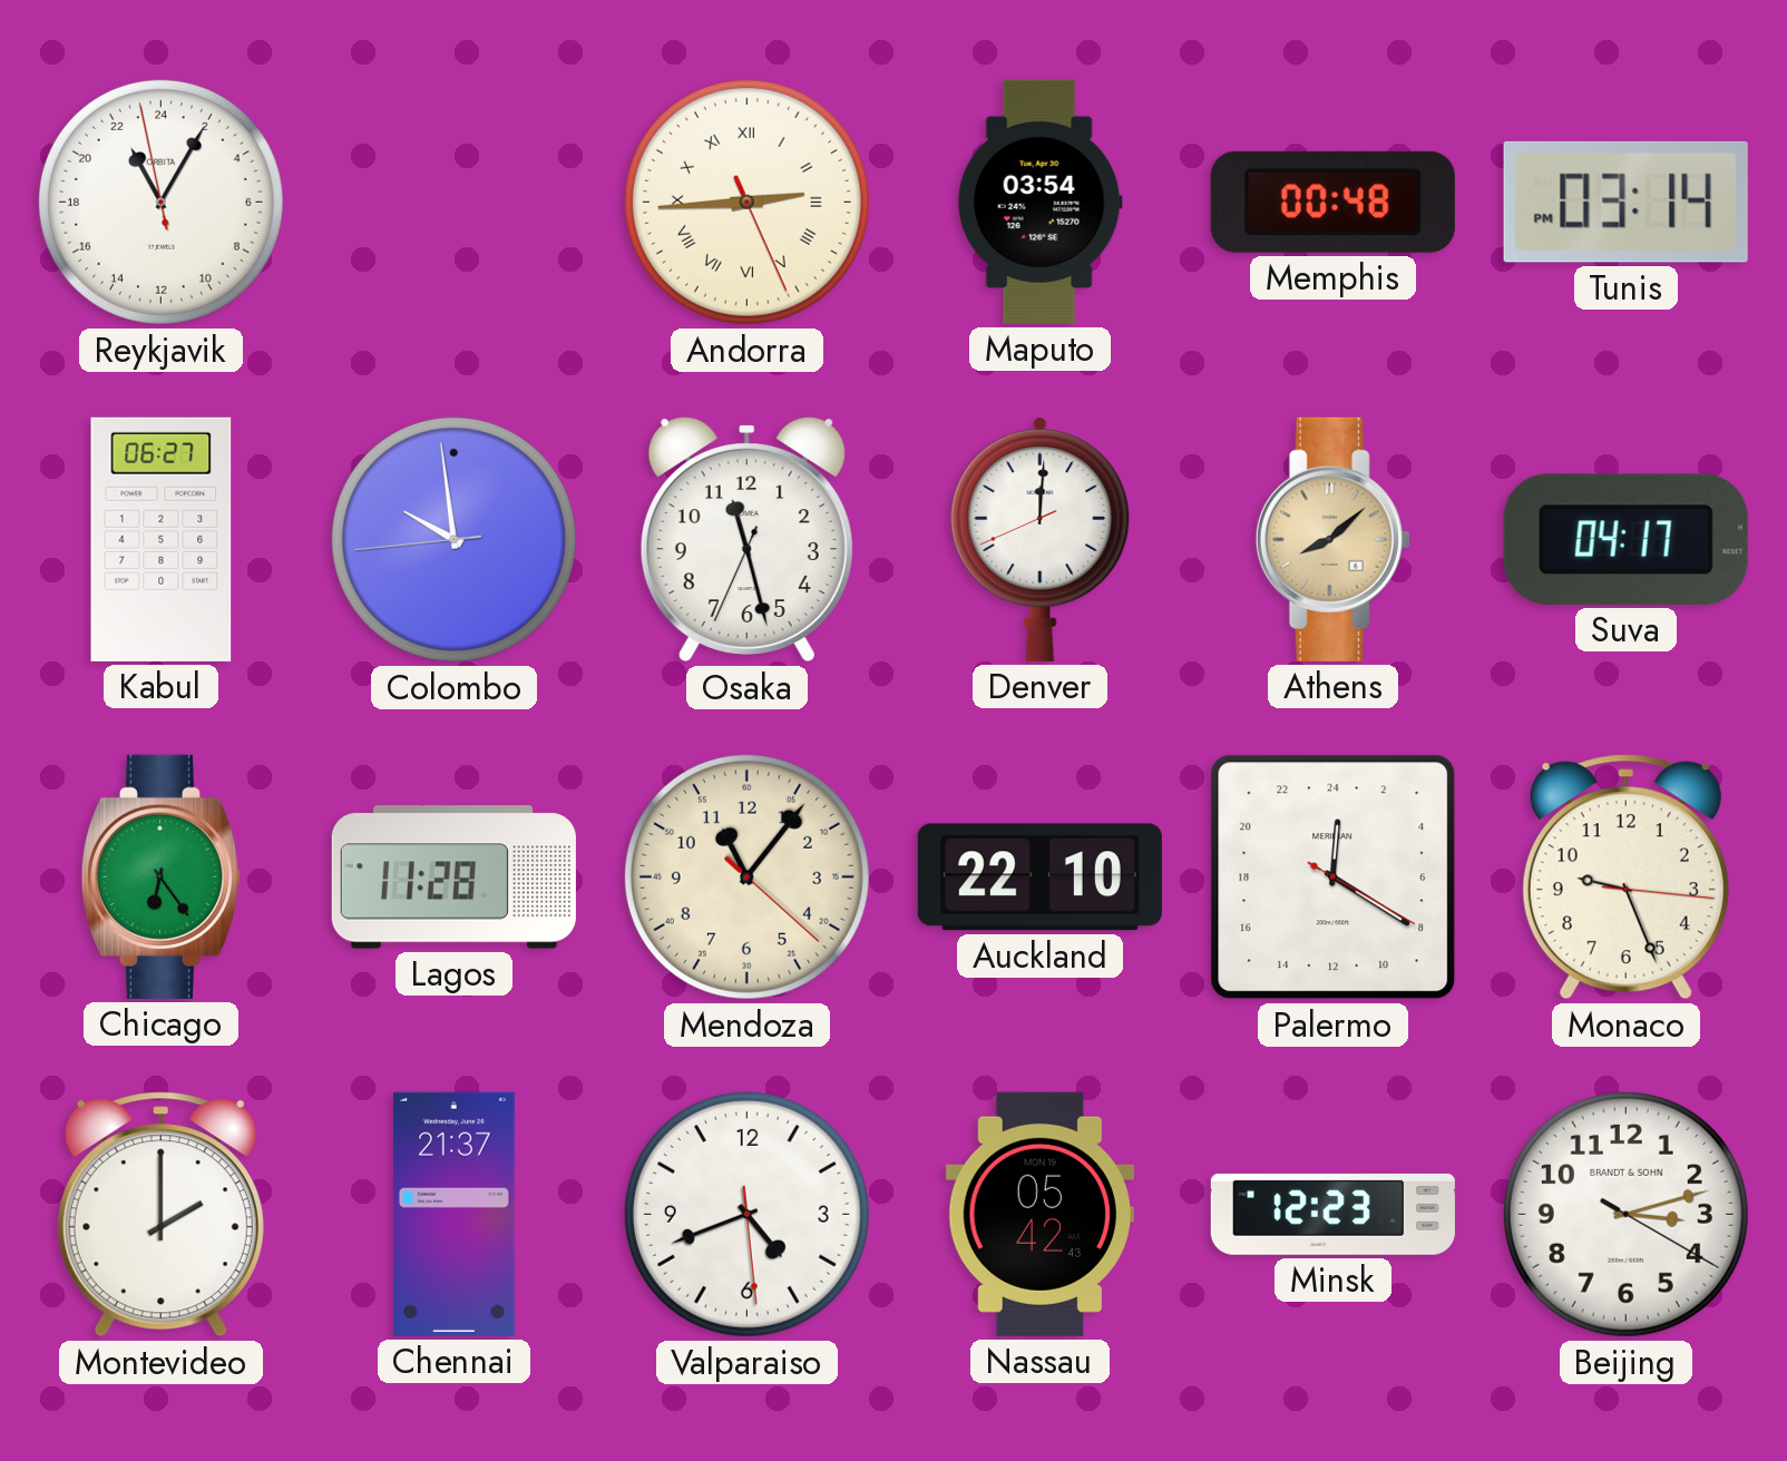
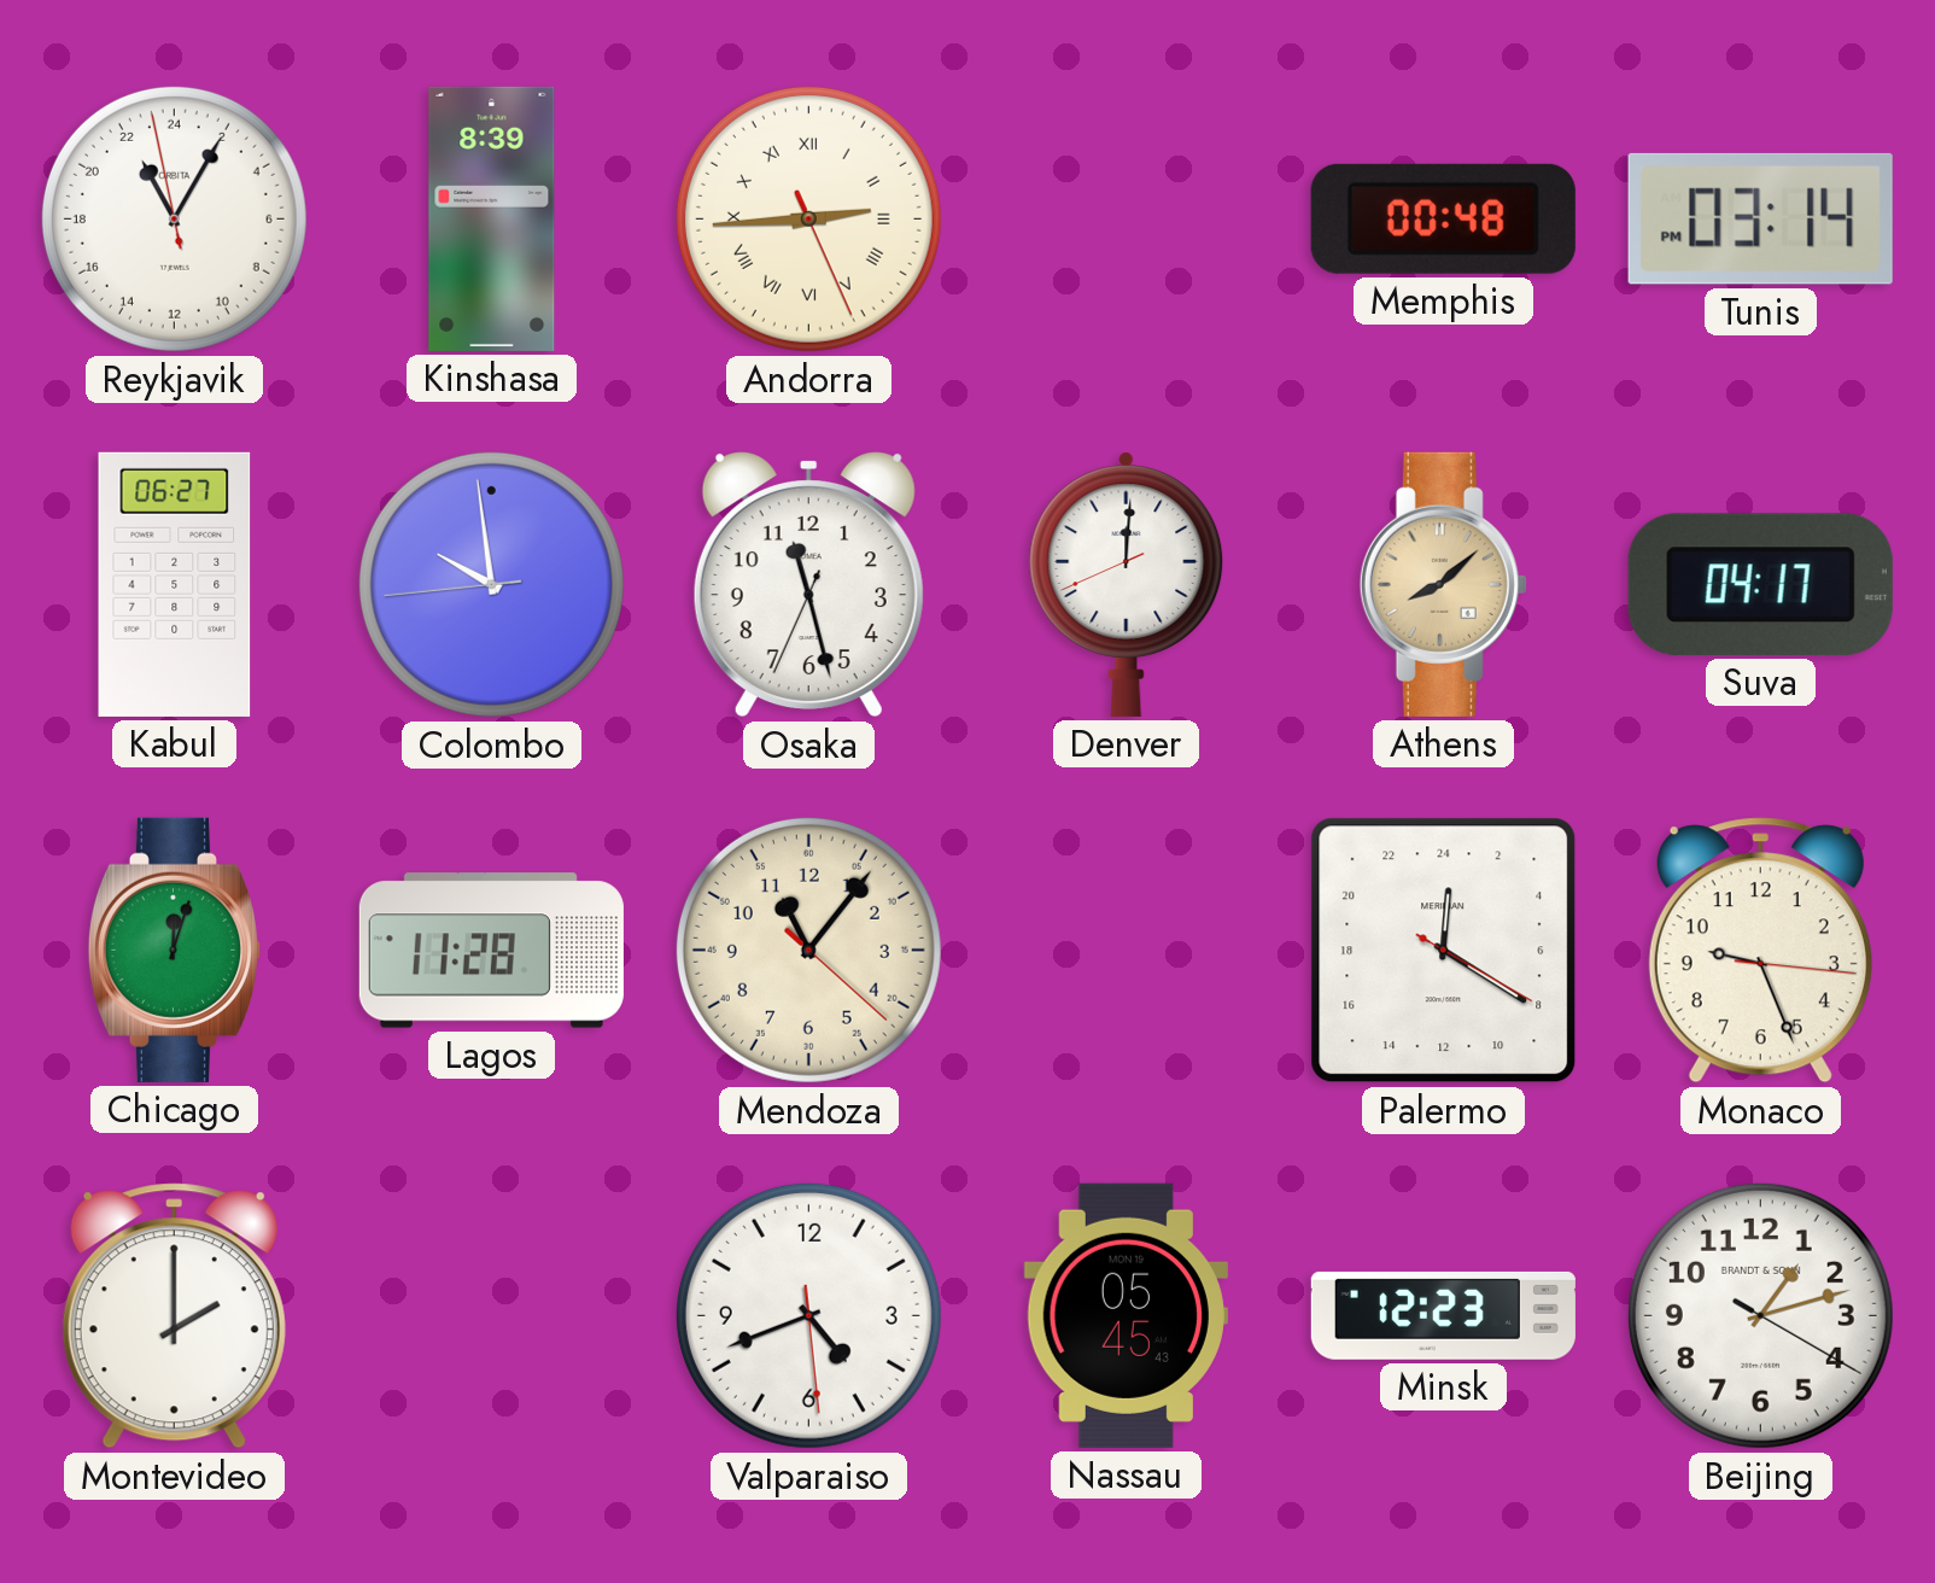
Kinshasa: none -> 8:39 (492, 218)
Maputo: 03:54 -> none (1039, 202)
Chicago: 6:24 -> 12:03 (174, 950)
Auckland: 22:10 -> none (1039, 877)
Chennai: 21:37 -> none (455, 1214)
Nassau: 05:42 -> 05:45 (1126, 1315)
Beijing: 3:12 -> 1:12 (1760, 1315)
